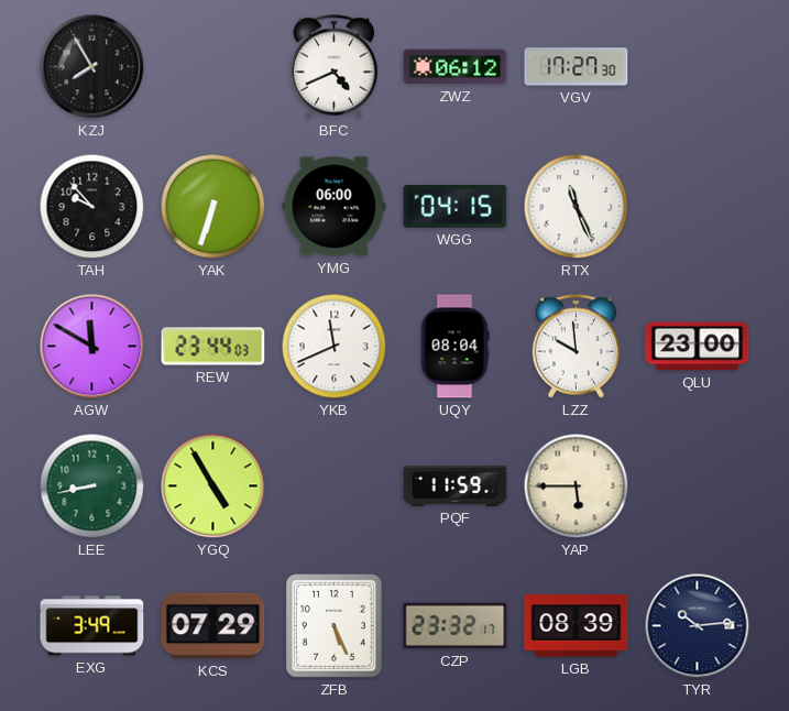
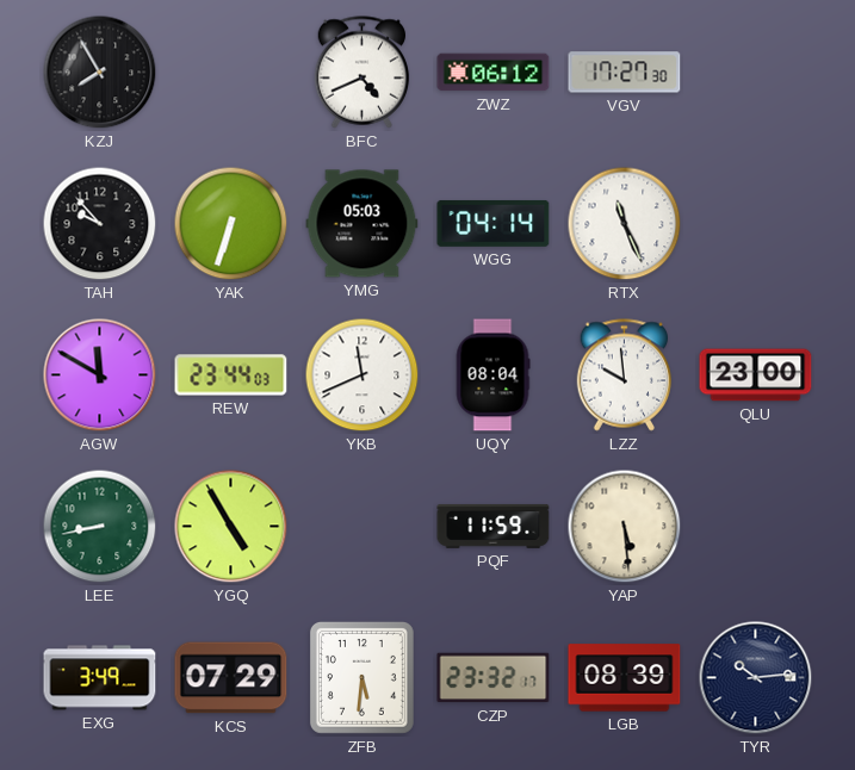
YMG: 06:00 -> 05:03 (363, 224)
WGG: 04:15 -> 04:14 (494, 223)
YAP: 5:45 -> 5:29 (625, 527)
ZFB: 5:26 -> 5:31 (361, 677)
